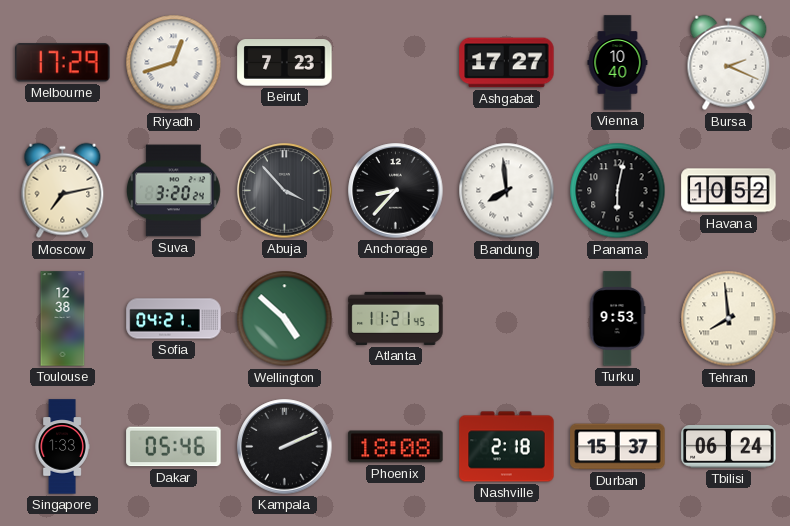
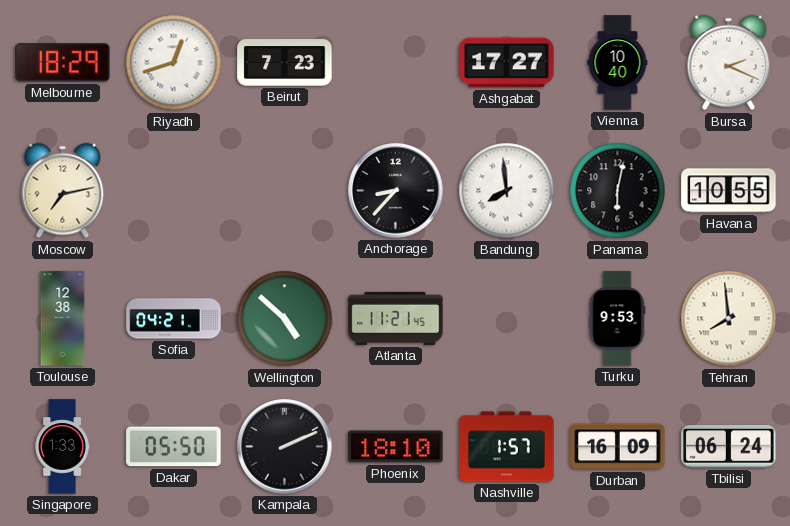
Melbourne: 17:29 -> 18:29 (63, 63)
Suva: 3:20 -> none (173, 191)
Abuja: 3:53 -> none (285, 191)
Havana: 10:52 -> 10:55 (729, 191)
Dakar: 05:46 -> 05:50 (174, 447)
Phoenix: 18:08 -> 18:10 (396, 447)
Nashville: 2:18 -> 1:57 (507, 447)
Durban: 15:37 -> 16:09 (618, 447)
